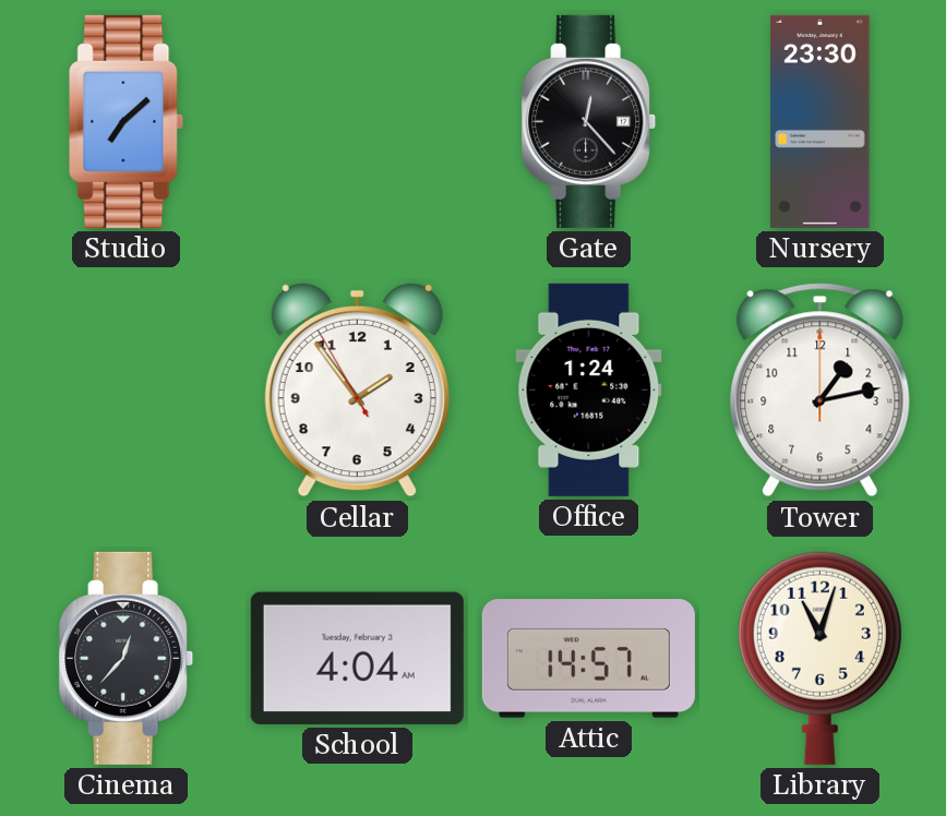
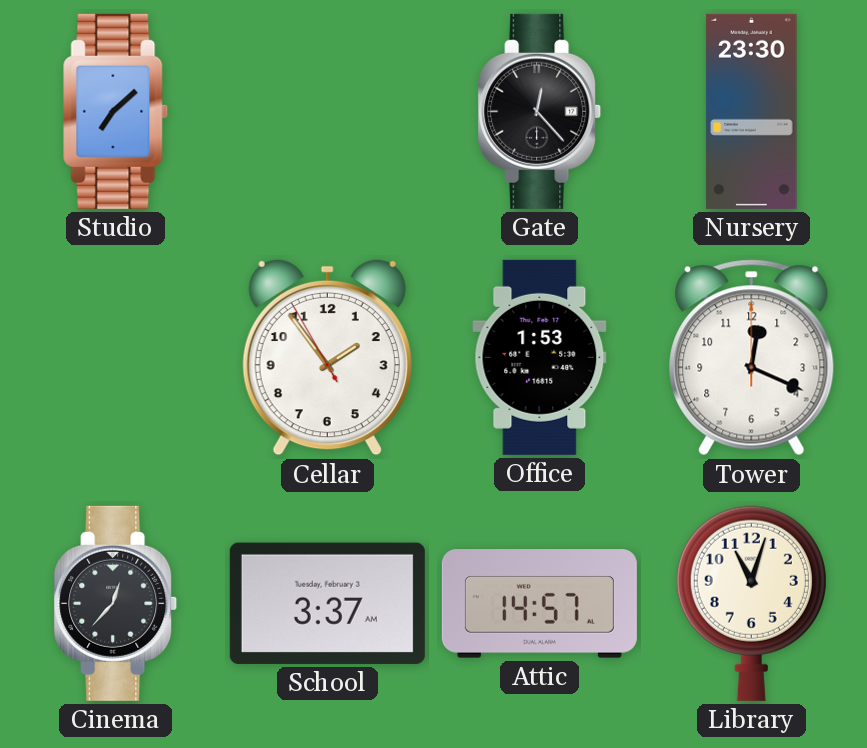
Office: 1:24 -> 1:53 (540, 357)
Tower: 1:13 -> 12:19 (752, 358)
School: 4:04 -> 3:37 (327, 603)
